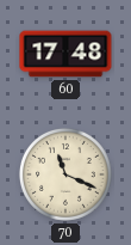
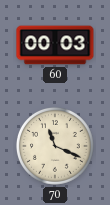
60: 17:48 -> 00:03 (55, 45)
